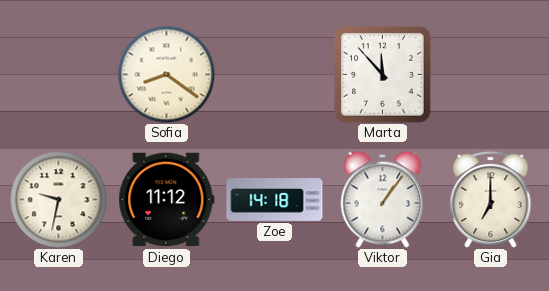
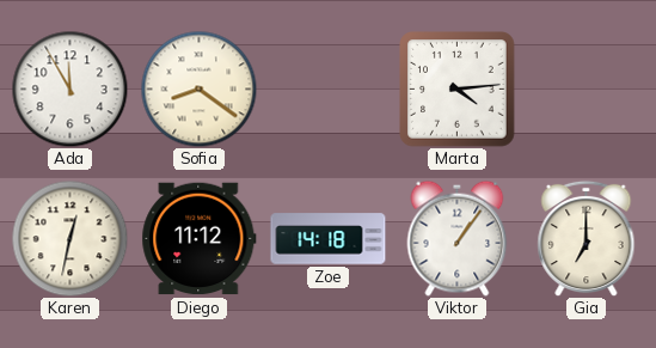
Ada: none -> 11:55 (69, 88)
Marta: 11:53 -> 4:14 (458, 90)
Karen: 9:32 -> 12:32 (69, 238)
